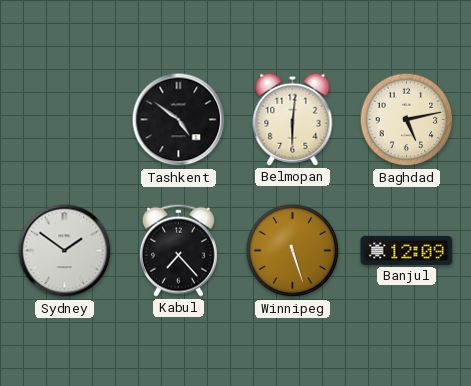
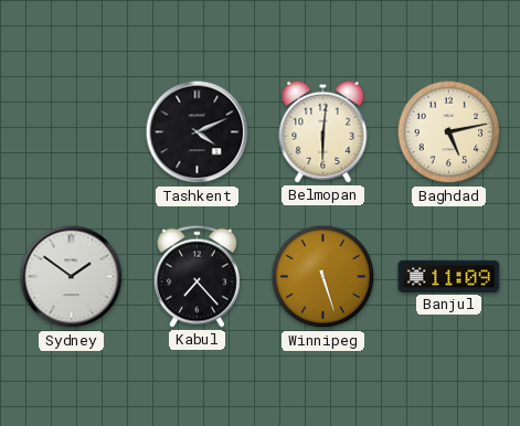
Tashkent: 4:51 -> 4:11 (198, 132)
Banjul: 12:09 -> 11:09 (449, 276)
